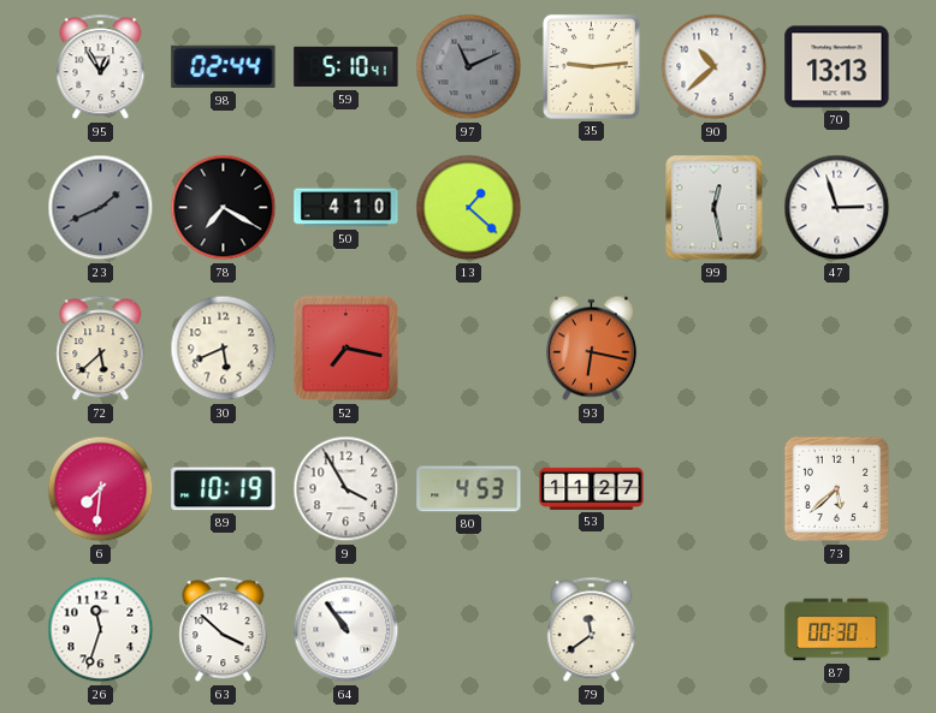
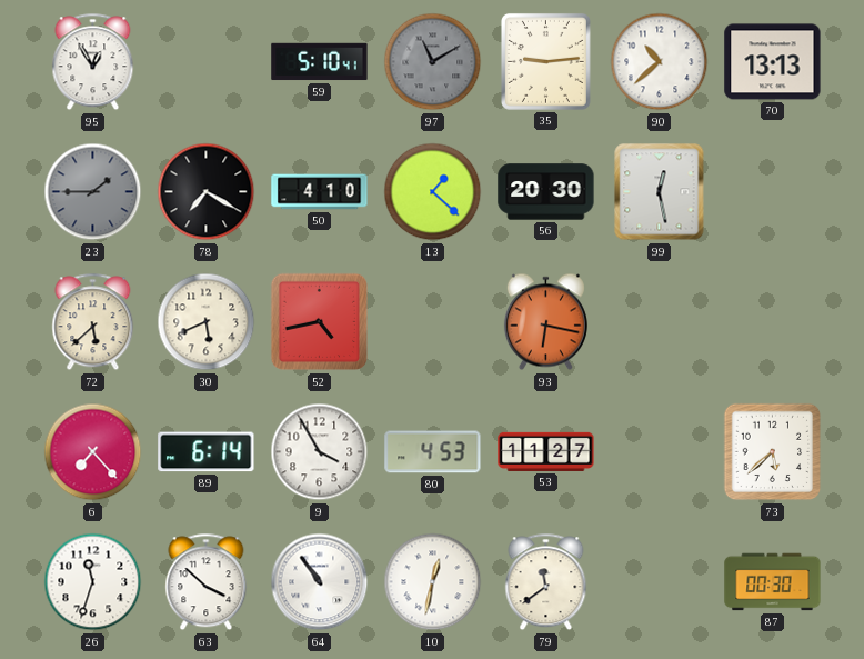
98: 02:44 -> none (224, 67)
97: 11:11 -> 11:10 (433, 62)
23: 1:41 -> 1:45 (93, 192)
56: none -> 20:30 (546, 192)
47: 2:57 -> none (837, 208)
52: 7:17 -> 4:43 (320, 322)
6: 7:31 -> 7:23 (93, 452)
89: 10:19 -> 6:14 (207, 452)
10: none -> 12:32 (433, 582)
